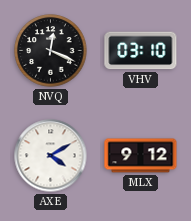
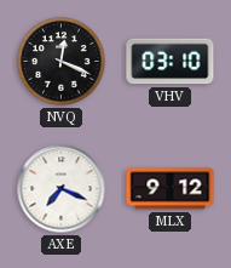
AXE: 4:10 -> 7:19 (62, 189)
